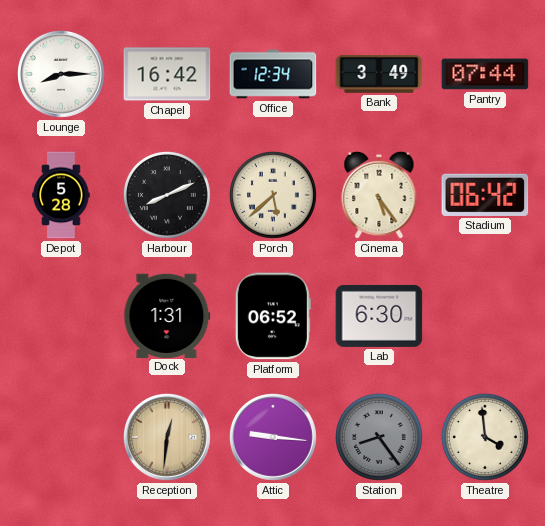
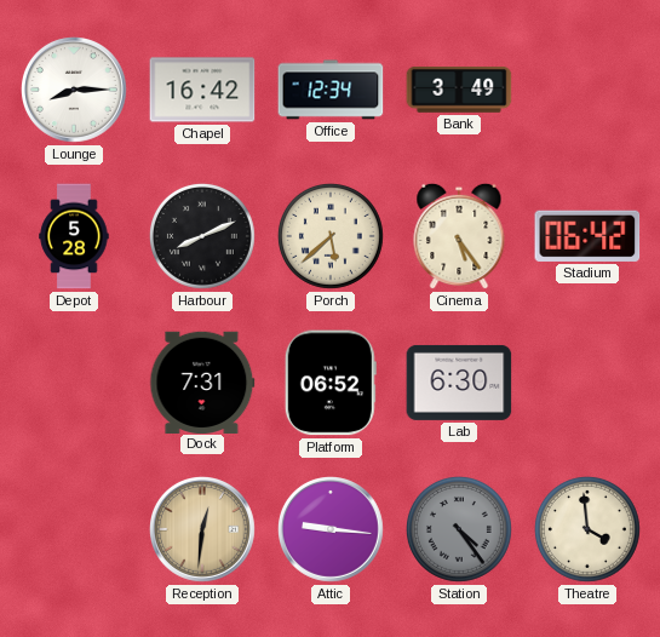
Pantry: 07:44 -> none (485, 74)
Dock: 1:31 -> 7:31 (202, 381)
Station: 8:24 -> 4:24 (459, 529)
